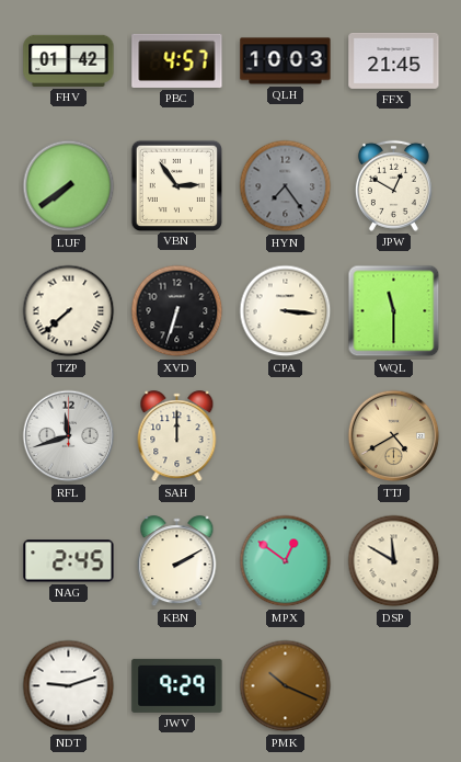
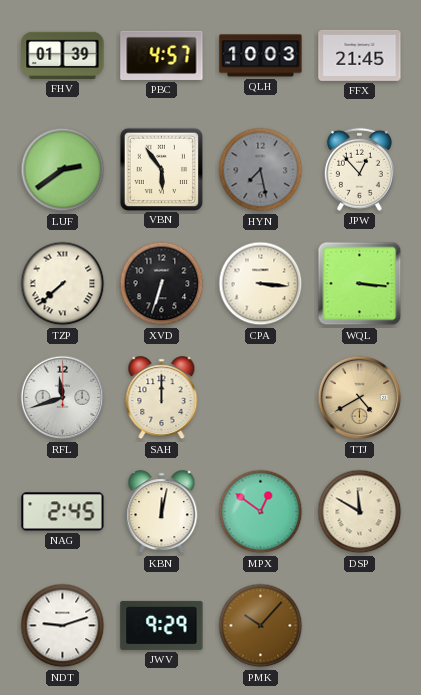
FHV: 01:42 -> 01:39 (63, 55)
LUF: 7:39 -> 2:39 (63, 170)
VBN: 2:54 -> 5:54 (161, 169)
HYN: 7:24 -> 7:28 (261, 170)
JPW: 12:50 -> 12:53 (359, 169)
WQL: 11:30 -> 3:16 (360, 284)
KBN: 2:10 -> 12:02 (162, 512)
PMK: 10:19 -> 10:07 (261, 626)
